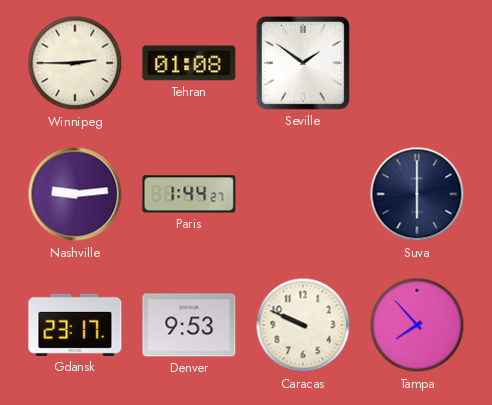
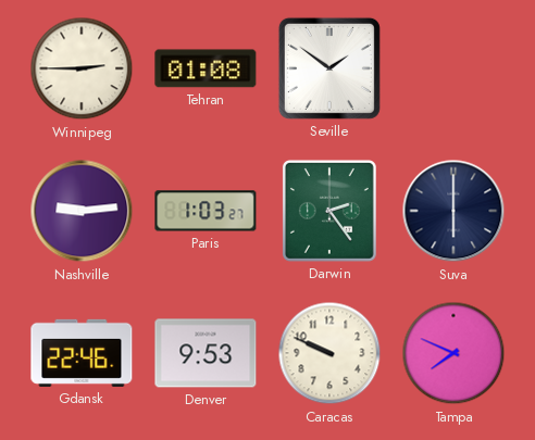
Paris: 1:44 -> 1:03 (206, 211)
Darwin: none -> 2:24 (329, 211)
Gdansk: 23:17 -> 22:46 (82, 353)
Tampa: 7:53 -> 7:49 (453, 353)
